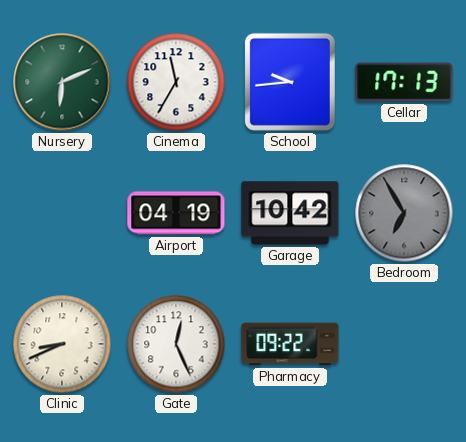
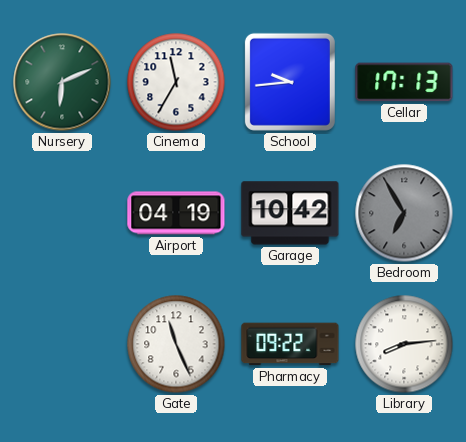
Clinic: 8:41 -> none (62, 344)
Gate: 12:26 -> 11:26 (176, 344)
Library: none -> 8:14 (404, 344)
